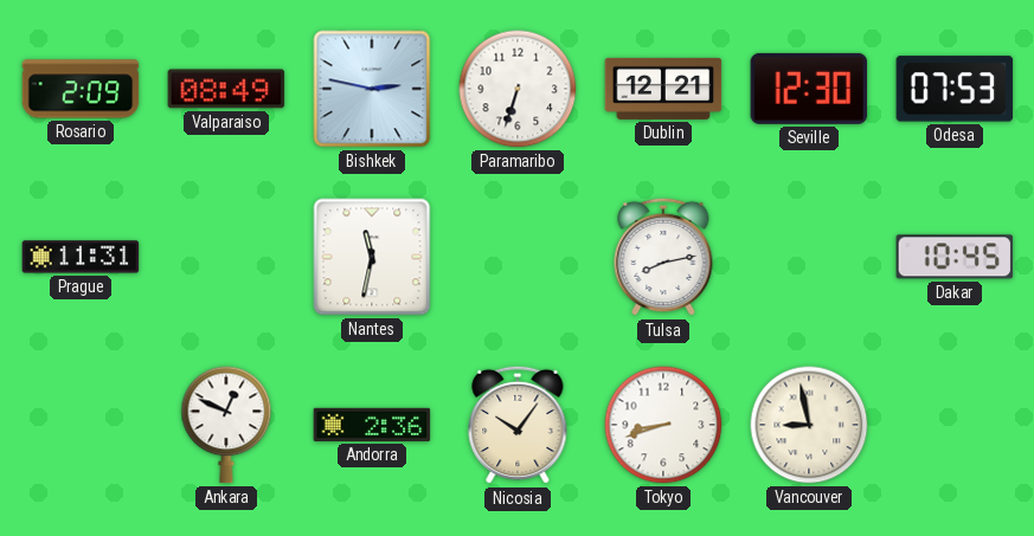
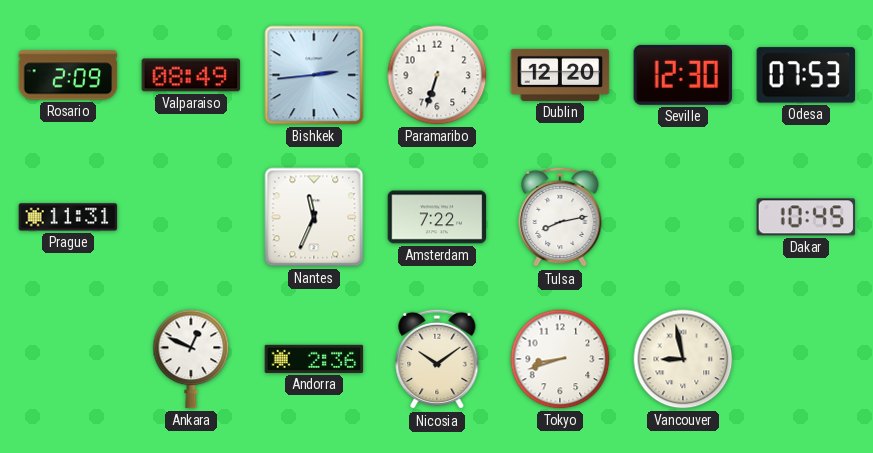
Bishkek: 2:47 -> 2:44 (314, 75)
Dublin: 12:21 -> 12:20 (560, 75)
Nantes: 11:32 -> 11:34 (314, 217)
Amsterdam: none -> 7:22 (437, 217)
Nicosia: 10:06 -> 10:09 (437, 359)
